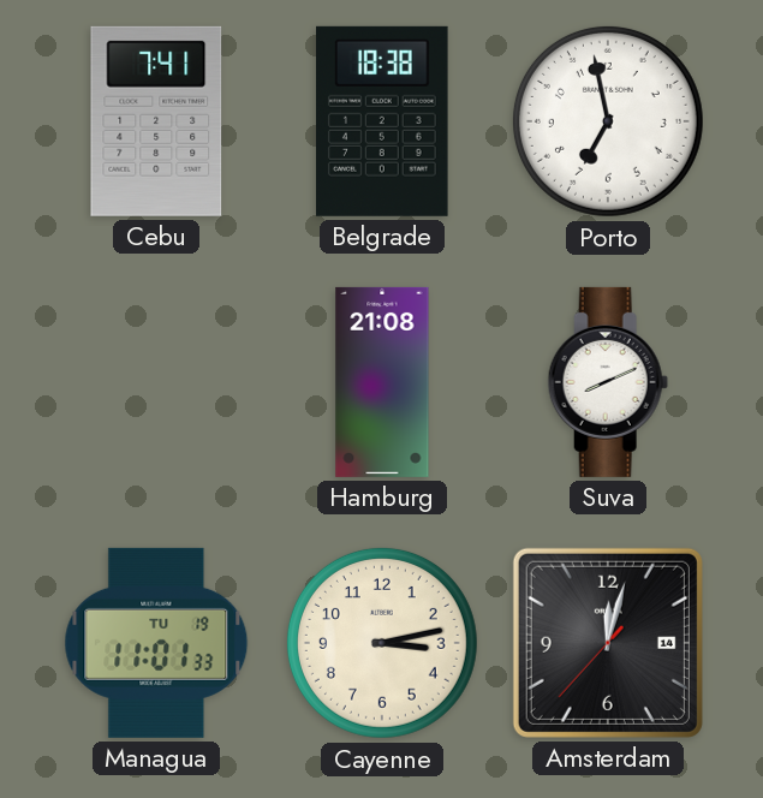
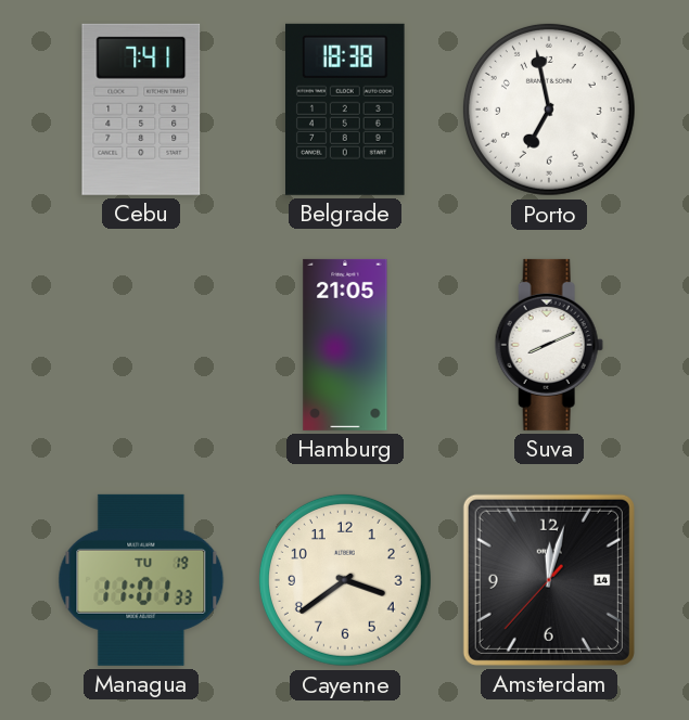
Hamburg: 21:08 -> 21:05 (345, 345)
Cayenne: 3:13 -> 3:39 (345, 580)
